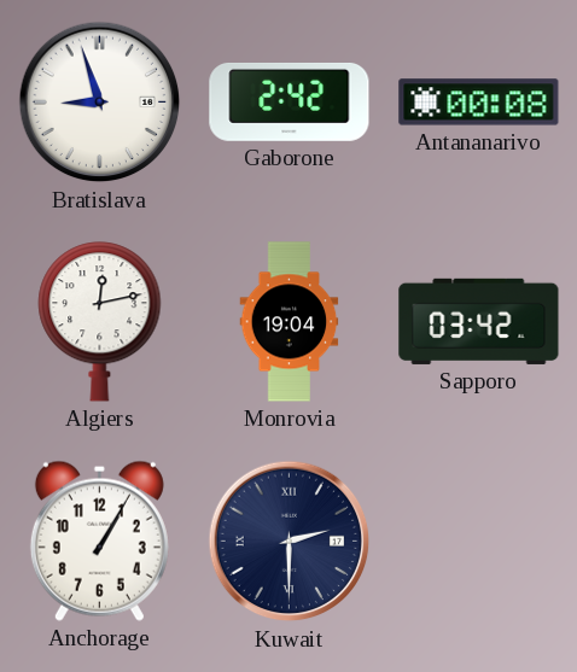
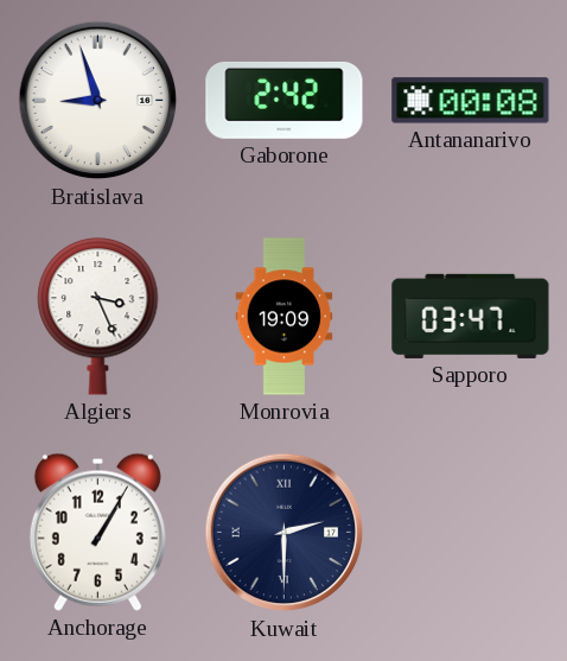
Algiers: 12:13 -> 3:26 (98, 317)
Monrovia: 19:04 -> 19:09 (285, 317)
Sapporo: 03:42 -> 03:47 (471, 316)
